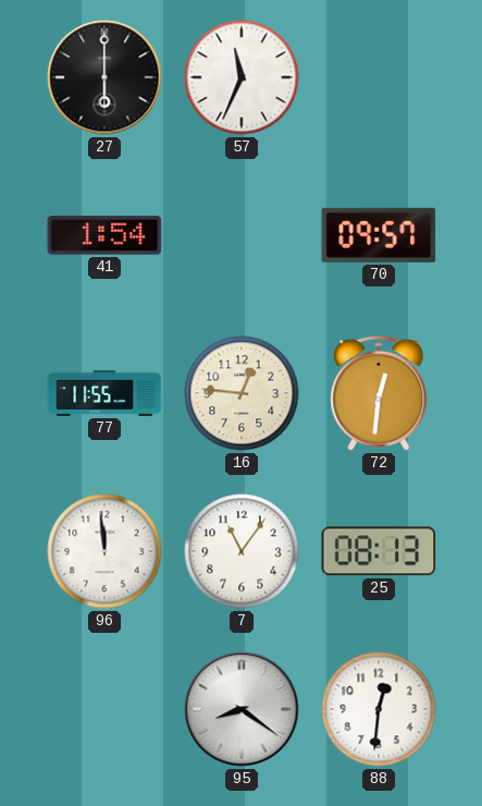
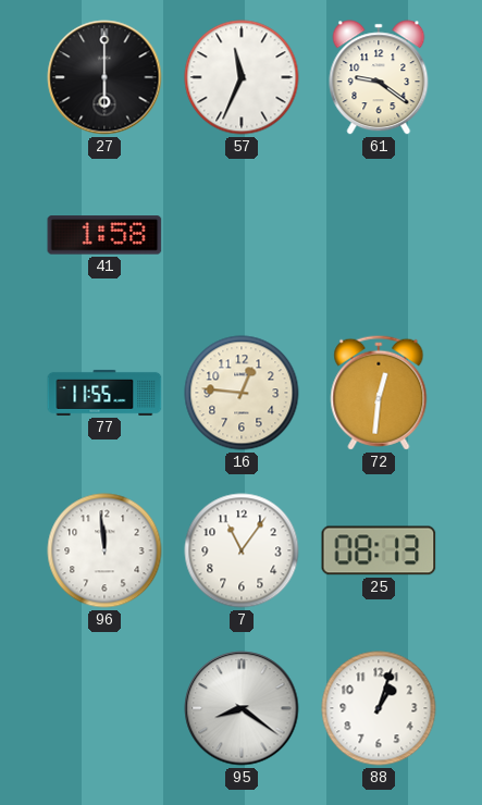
61: none -> 9:21 (379, 77)
41: 1:54 -> 1:58 (104, 235)
70: 09:57 -> none (379, 235)
88: 12:31 -> 1:03 (379, 708)
